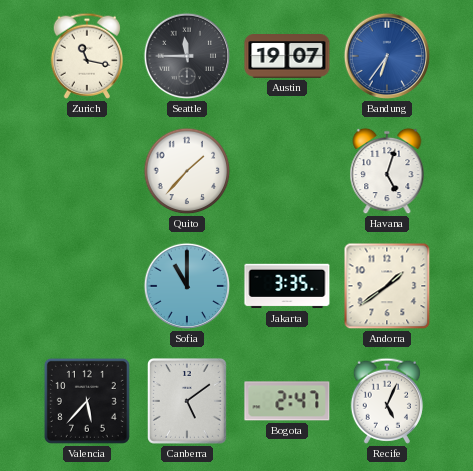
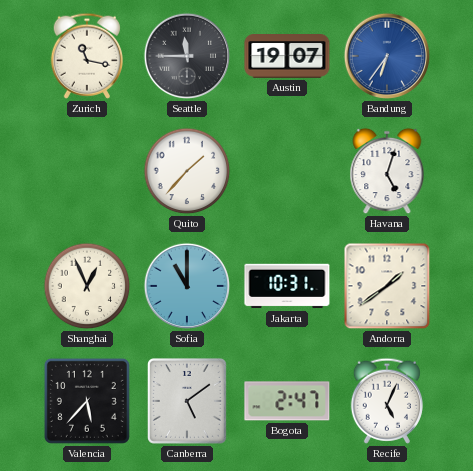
Shanghai: none -> 12:56 (87, 286)
Jakarta: 3:35 -> 10:31 (287, 286)
